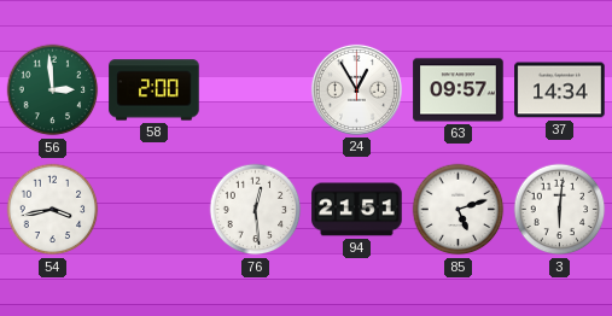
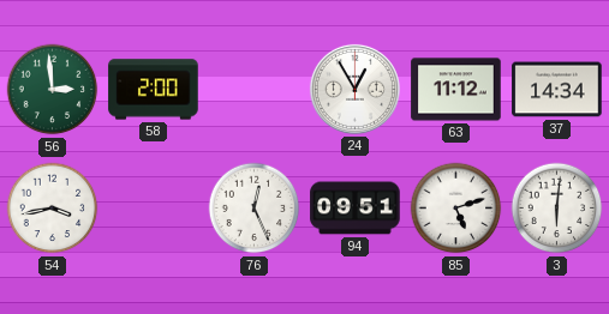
63: 09:57 -> 11:12 (456, 90)
76: 12:29 -> 12:26 (255, 209)
94: 21:51 -> 09:51 (356, 209)
